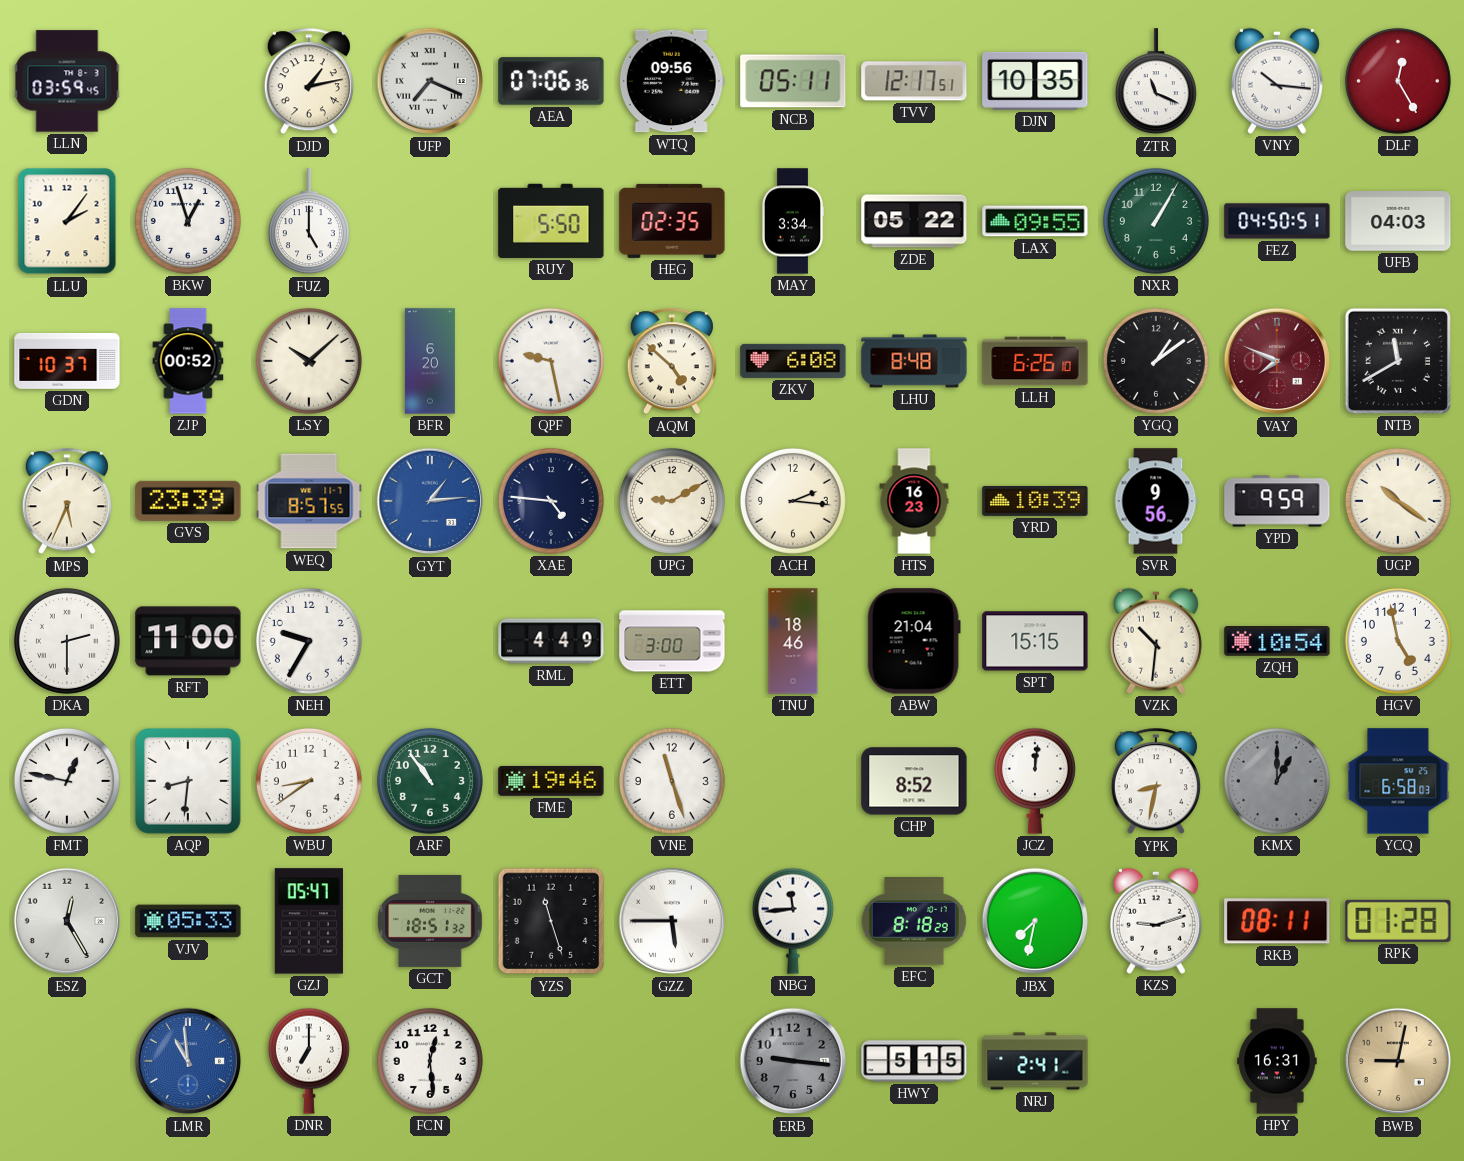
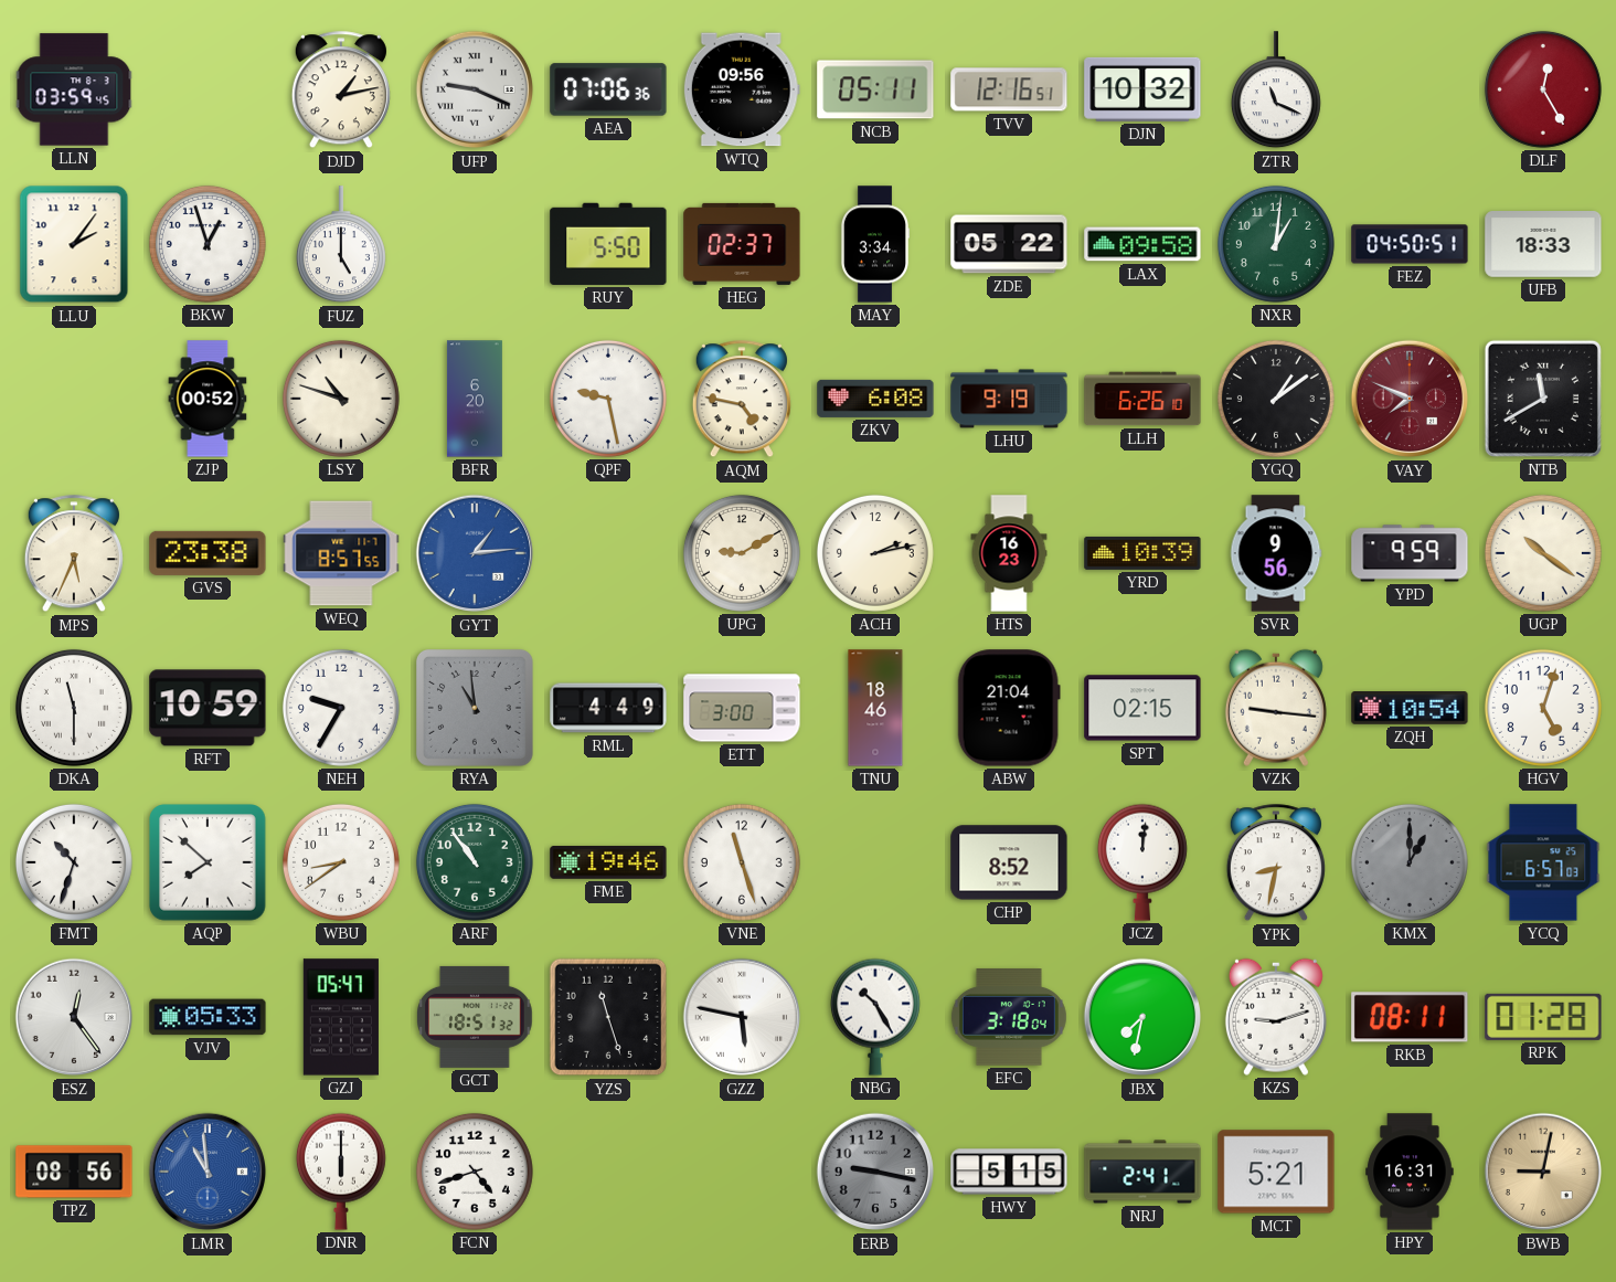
UFP: 7:19 -> 9:19 (475, 89)
TVV: 12:17 -> 12:16 (1009, 89)
DJN: 10:35 -> 10:32 (1142, 89)
VNY: 10:16 -> none (1277, 81)
HEG: 02:35 -> 02:37 (742, 244)
LAX: 09:55 -> 09:58 (1142, 244)
NXR: 1:05 -> 1:01 (1276, 244)
UFB: 04:03 -> 18:33 (1543, 245)
GDN: 10:37 -> none (67, 361)
LSY: 10:08 -> 10:48 (341, 399)
AQM: 4:52 -> 4:47 (742, 400)
LHU: 8:48 -> 9:19 (1009, 399)
GVS: 23:39 -> 23:38 (208, 553)
XAE: 4:46 -> none (551, 501)
ACH: 2:16 -> 2:13 (875, 553)
DKA: 2:30 -> 11:30 (74, 708)
RFT: 11:00 -> 10:59 (208, 708)
RYA: none -> 10:59 (475, 708)
SPT: 15:15 -> 02:15 (1142, 708)
VZK: 10:31 -> 9:16 (1276, 708)
HGV: 4:58 -> 5:03 (1543, 708)
FMT: 12:47 -> 10:33 (74, 862)
AQP: 8:31 -> 7:52 (208, 862)
YCQ: 6:58 -> 6:57 (1543, 862)
ESZ: 12:25 -> 12:24 (74, 1017)
GZZ: 5:45 -> 5:47 (742, 1017)
NBG: 11:44 -> 10:25 (875, 1017)
EFC: 8:18 -> 3:18 (1009, 1017)
TPZ: none -> 08:56 (74, 1172)
DNR: 7:00 -> 6:00 (341, 1172)
FCN: 12:29 -> 4:42 (475, 1172)
ERB: 9:16 -> 9:17 (875, 1172)
MCT: none -> 5:21 (1276, 1172)
